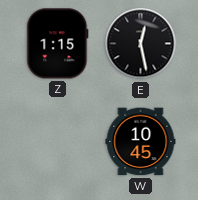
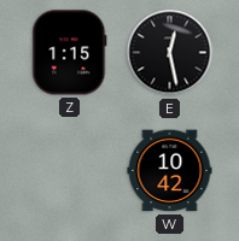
W: 10:45 -> 10:42 (170, 171)
